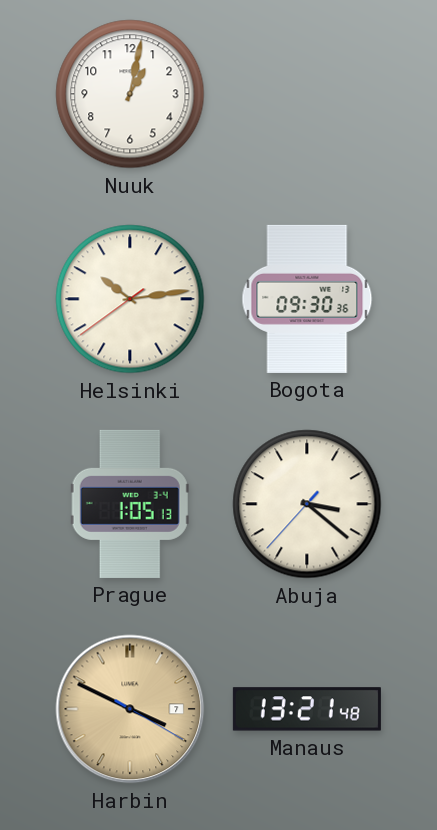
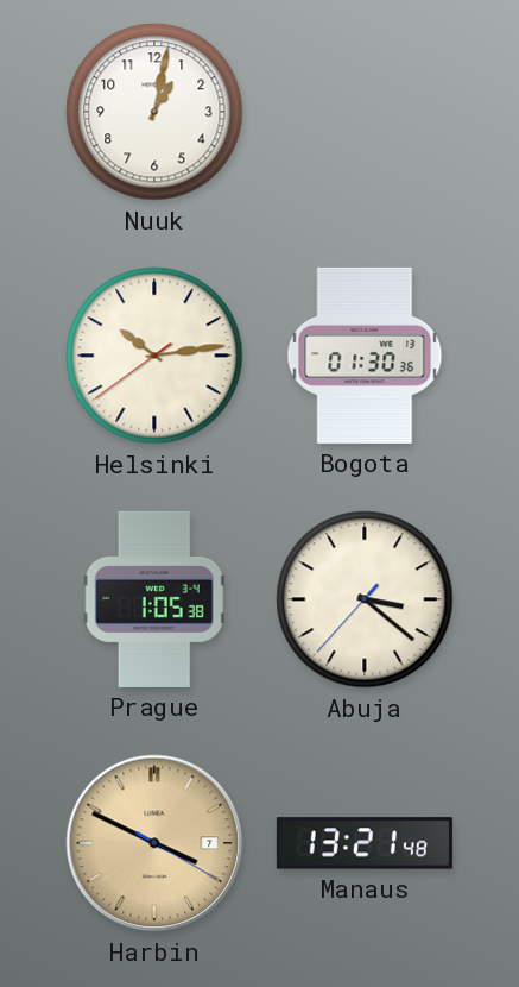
Bogota: 09:30 -> 01:30 (365, 356)
Prague: 1:05:13 -> 1:05:38 (154, 599)
